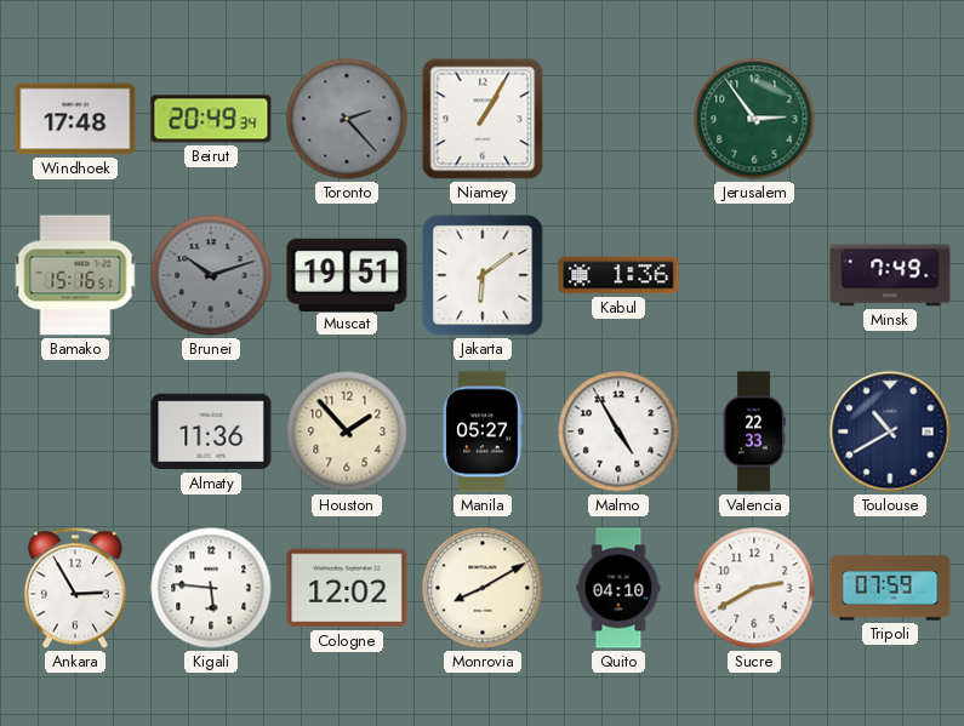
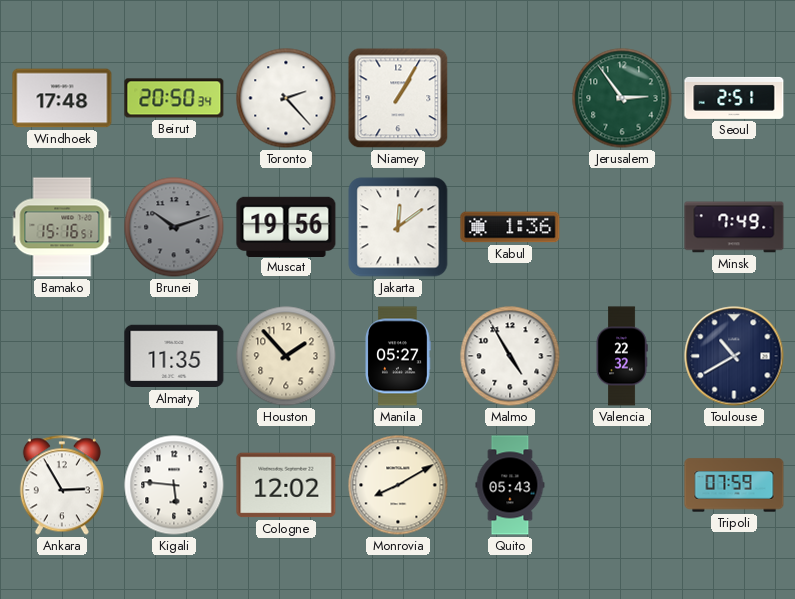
Beirut: 20:49 -> 20:50 (174, 98)
Toronto dial: grey -> white (286, 98)
Seoul: none -> 2:51 (734, 98)
Muscat: 19:51 -> 19:56 (286, 226)
Jakarta: 6:09 -> 12:09 (398, 227)
Almaty: 11:36 -> 11:35 (174, 356)
Valencia: 22:33 -> 22:32 (622, 356)
Quito: 04:10 -> 05:43 (510, 485)
Sucre: 2:40 -> none (754, 588)
